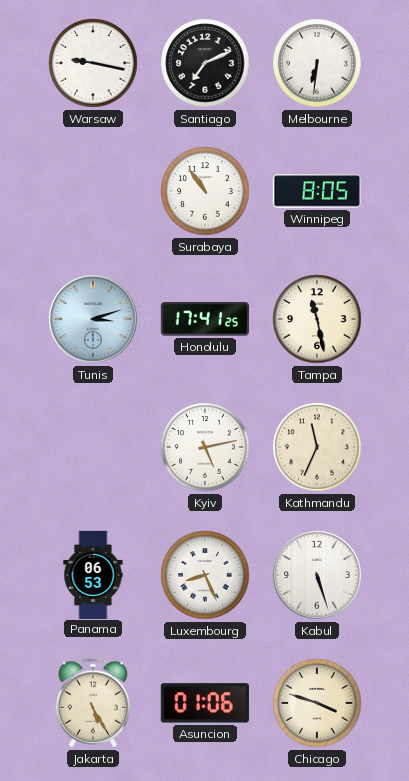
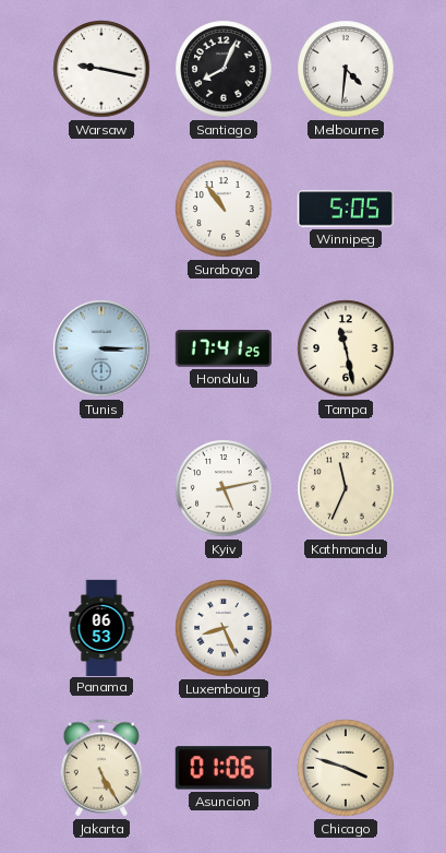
Santiago: 7:11 -> 8:04 (224, 69)
Melbourne: 6:31 -> 4:31 (346, 69)
Winnipeg: 8:05 -> 5:05 (346, 209)
Tunis: 3:12 -> 3:15 (101, 348)
Kabul: 5:27 -> none (317, 575)
